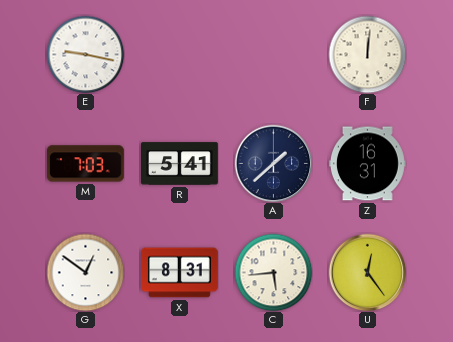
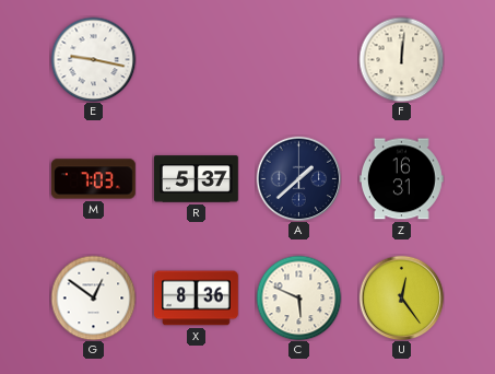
R: 5:41 -> 5:37 (197, 179)
X: 8:31 -> 8:36 (196, 299)
C: 5:44 -> 5:49 (298, 297)
